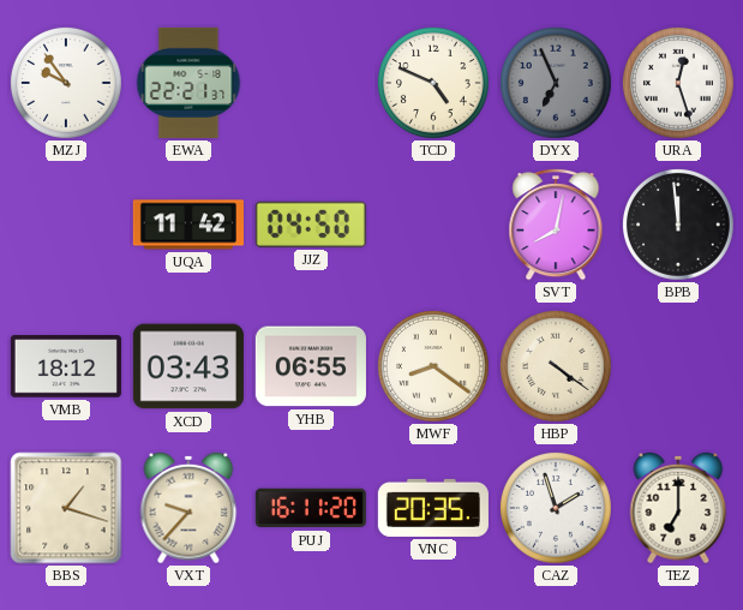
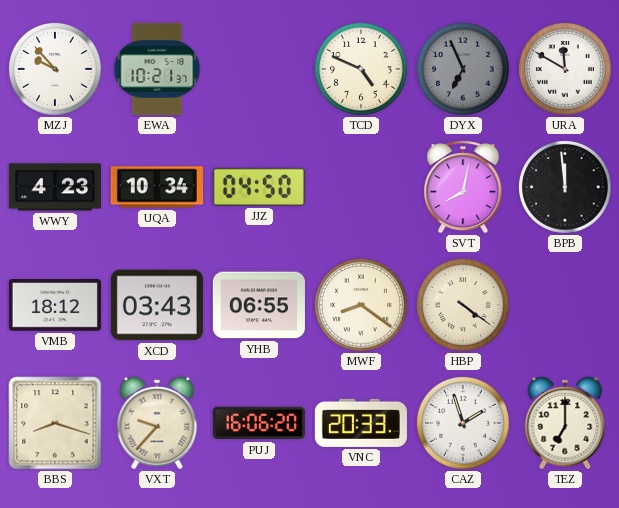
MZJ: 9:54 -> 9:53 (55, 69)
EWA: 22:21 -> 10:21 (157, 69)
URA: 12:27 -> 11:50 (565, 69)
WWY: none -> 4:23 (55, 187)
UQA: 11:42 -> 10:34 (157, 187)
BBS: 1:18 -> 8:18 (55, 423)
PUJ: 16:11 -> 16:06 (259, 423)
VNC: 20:35 -> 20:33 (361, 423)
